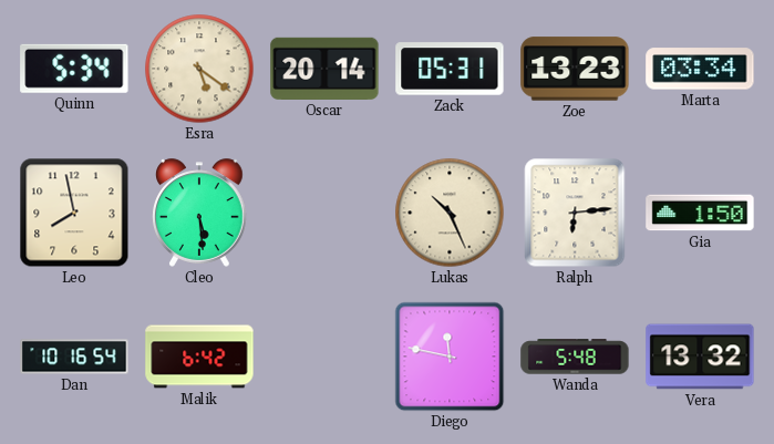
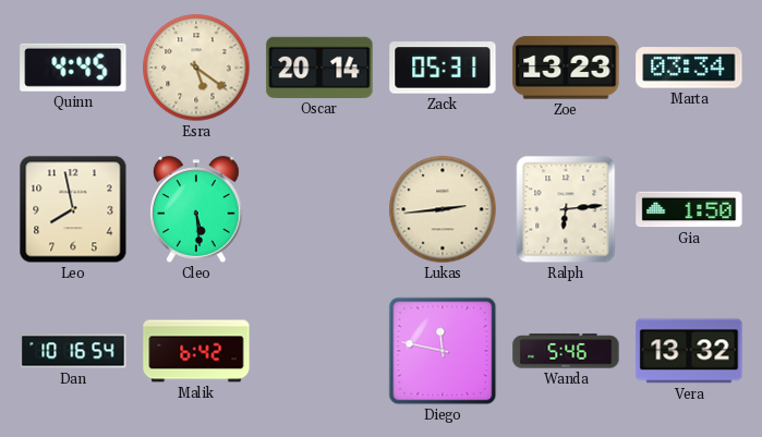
Quinn: 5:34 -> 4:45 (73, 68)
Lukas: 10:26 -> 2:44 (443, 209)
Wanda: 5:48 -> 5:46 (566, 351)
